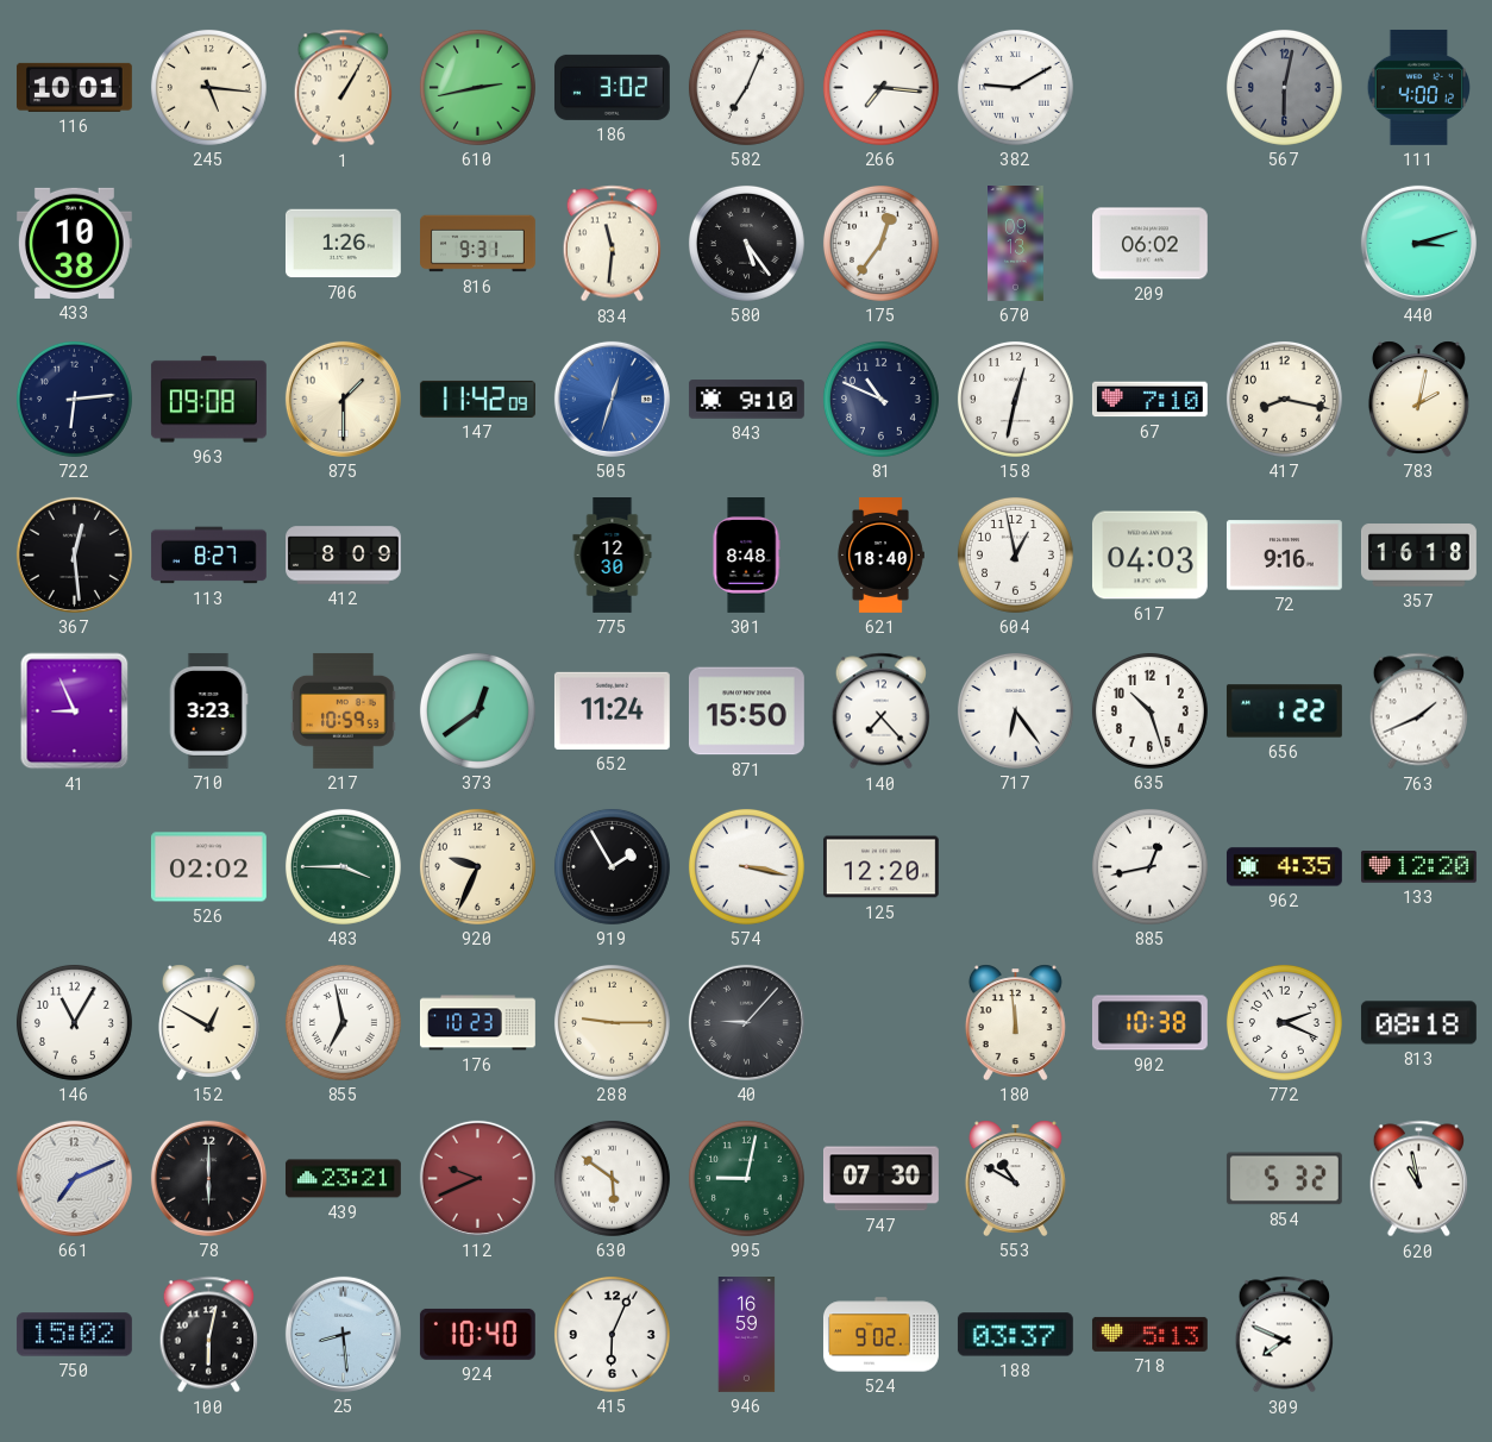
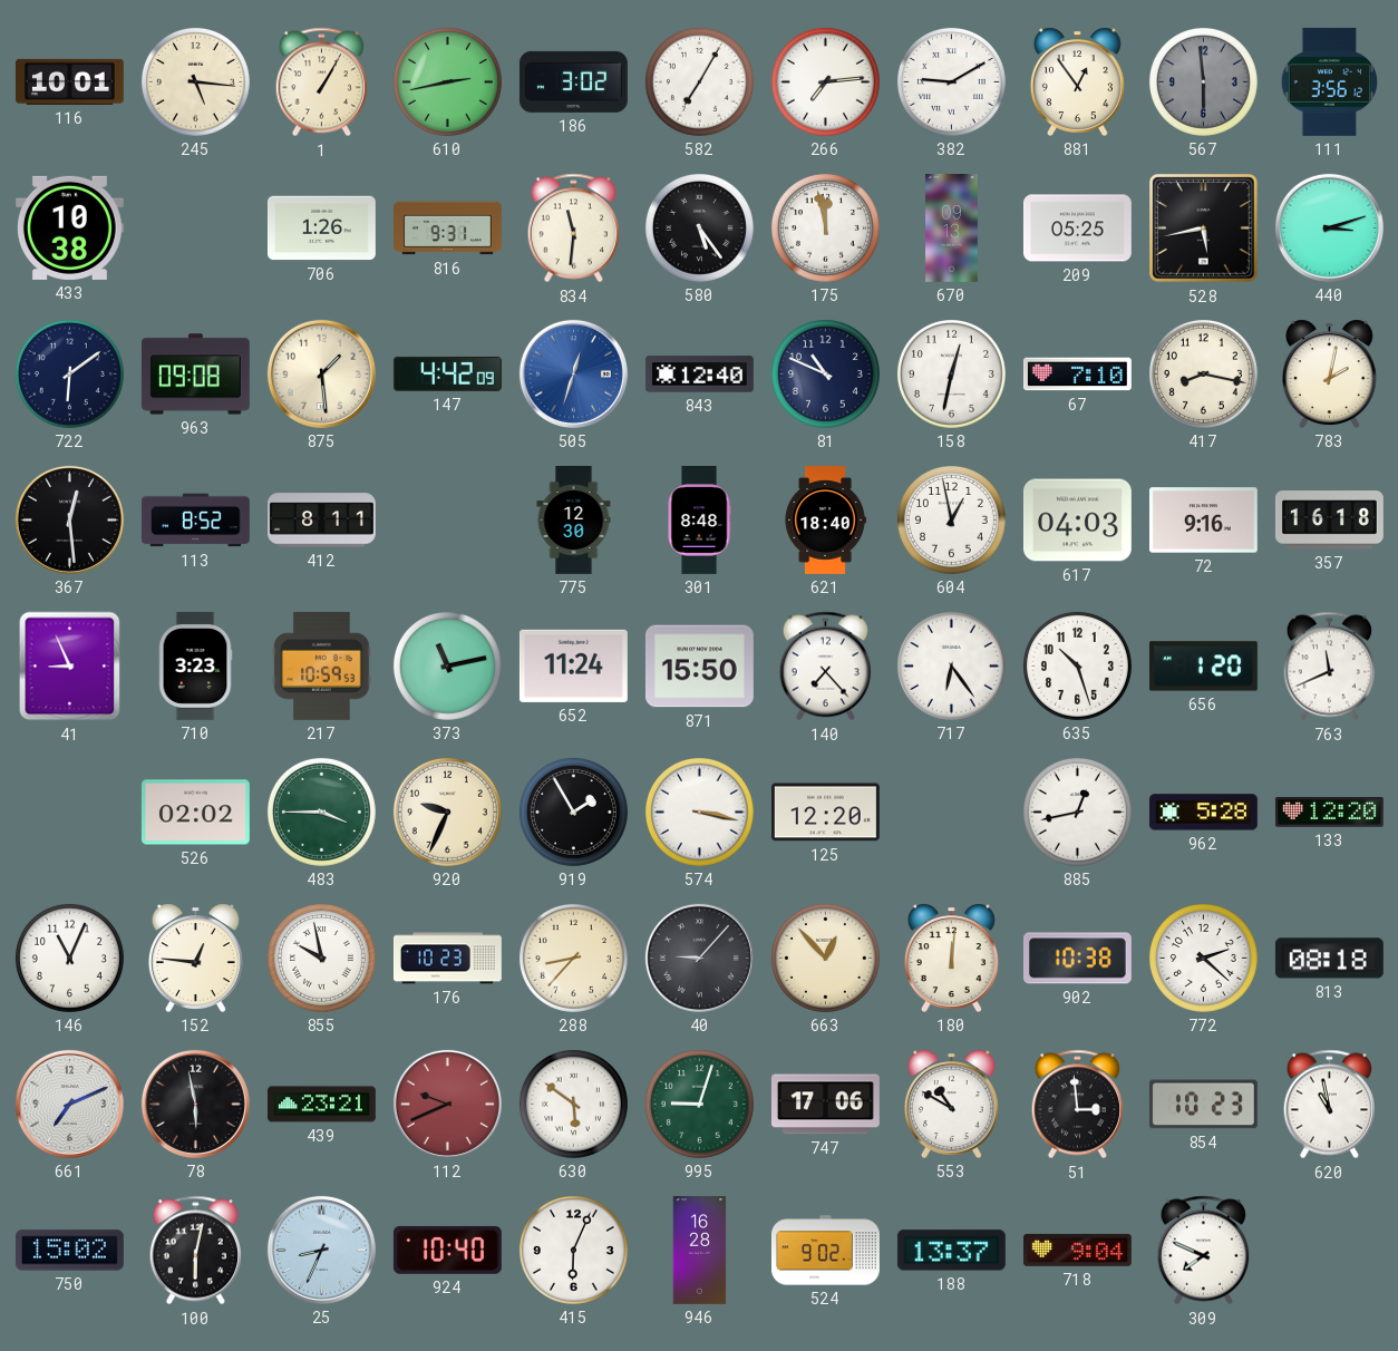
582: 7:04 -> 7:05 (699, 81)
266: 7:16 -> 7:14 (825, 81)
881: none -> 12:54 (1077, 81)
567: 6:02 -> 5:59 (1203, 81)
111: 4:00 -> 3:56 (1329, 81)
175: 12:36 -> 11:58 (825, 227)
209: 06:02 -> 05:25 (1077, 229)
528: none -> 5:43 (1204, 229)
722: 6:14 -> 6:09 (69, 373)
875: 1:30 -> 1:29 (321, 373)
147: 11:42 -> 4:42 (447, 373)
843: 9:10 -> 12:40 (699, 375)
113: 8:27 -> 8:52 (195, 521)
412: 8:09 -> 8:11 (322, 521)
373: 12:39 -> 11:13 (447, 665)
656: 1:22 -> 1:20 (1203, 667)
763: 1:41 -> 11:41 (1329, 667)
962: 4:35 -> 5:28 (1203, 813)
146: 11:05 -> 11:04 (69, 958)
152: 12:50 -> 12:46 (195, 958)
855: 6:58 -> 9:58 (321, 958)
288: 9:15 -> 8:37 (573, 958)
663: none -> 12:53 (825, 958)
180: 11:59 -> 12:01 (951, 958)
772: 2:19 -> 2:22 (1203, 958)
78: 6:00 -> 5:58 (195, 1104)
995: 9:02 -> 9:03 (699, 1104)
747: 07:30 -> 17:06 (825, 1105)
51: none -> 2:59 (1077, 1105)
854: 5:32 -> 10:23 (1203, 1105)
25: 8:29 -> 8:34 (321, 1250)
946: 16:59 -> 16:28 (700, 1251)
188: 03:37 -> 13:37 (951, 1251)
718: 5:13 -> 9:04 (1077, 1250)
